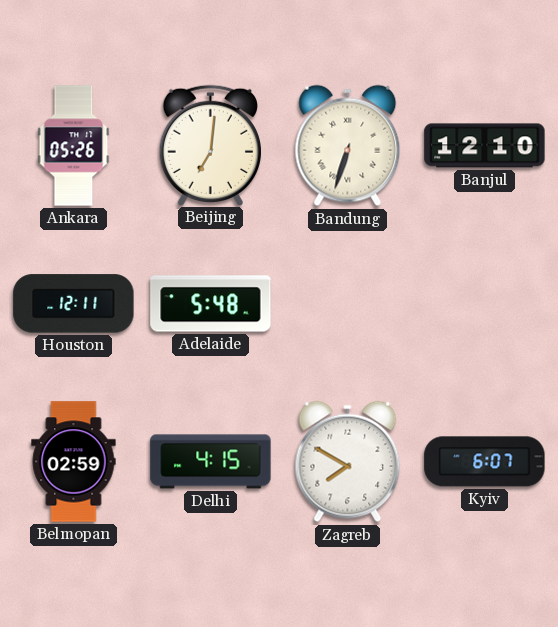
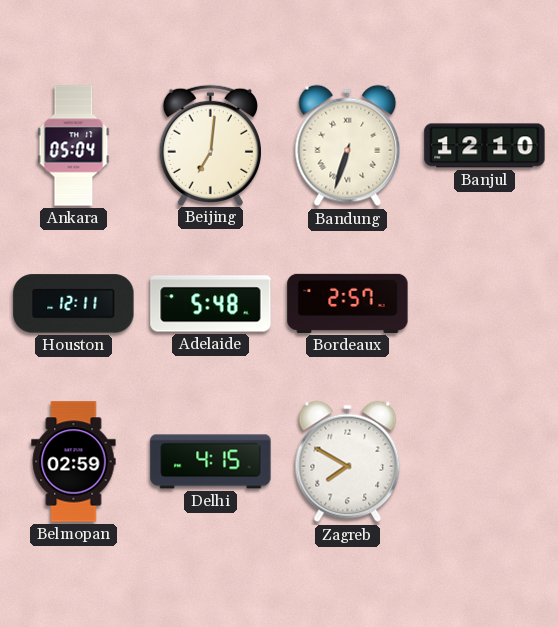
Ankara: 05:26 -> 05:04 (74, 146)
Bordeaux: none -> 2:57 (348, 303)
Kyiv: 6:07 -> none (485, 462)
